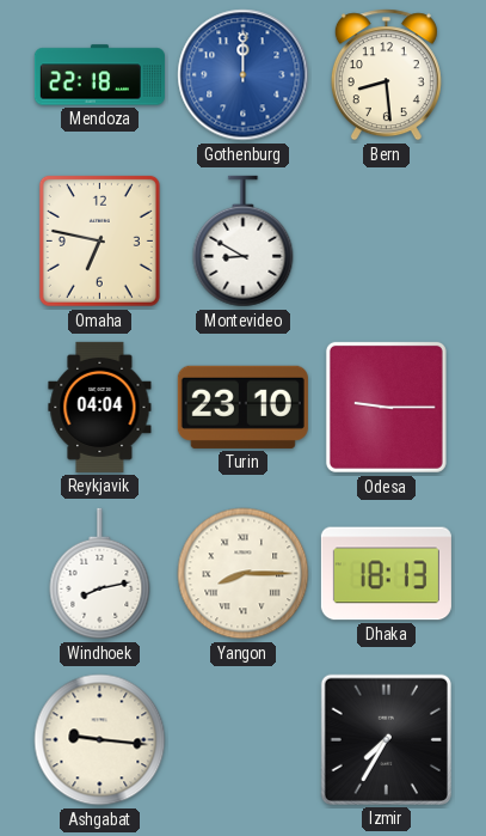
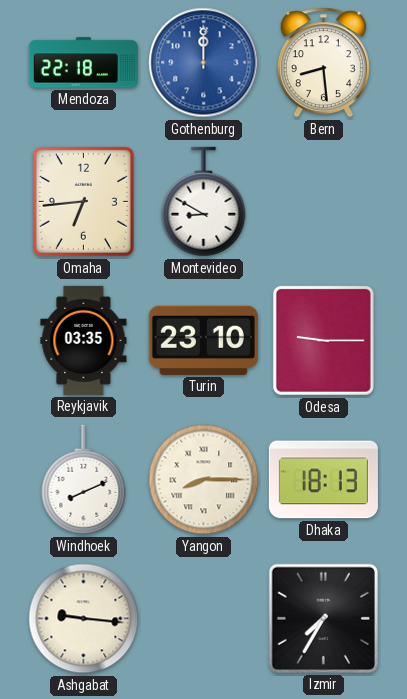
Omaha: 6:47 -> 6:44 (83, 201)
Reykjavik: 04:04 -> 03:35 (84, 340)
Windhoek: 8:13 -> 8:11 (84, 480)
